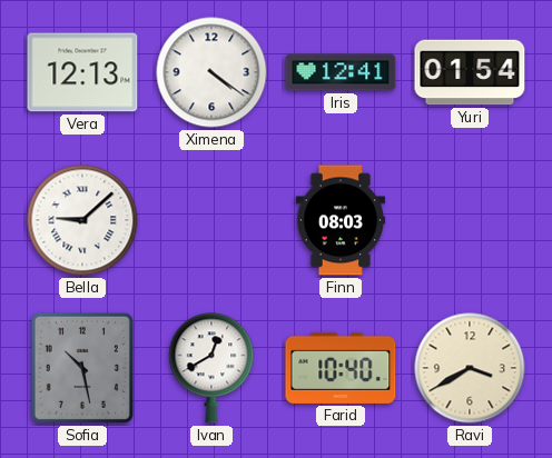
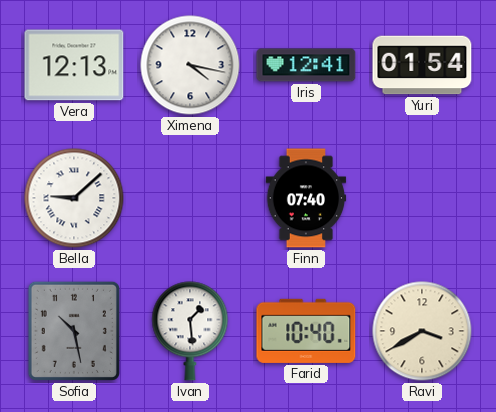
Ximena: 4:21 -> 4:17 (190, 65)
Finn: 08:03 -> 07:40 (306, 198)
Ivan: 12:40 -> 1:29 (190, 331)
